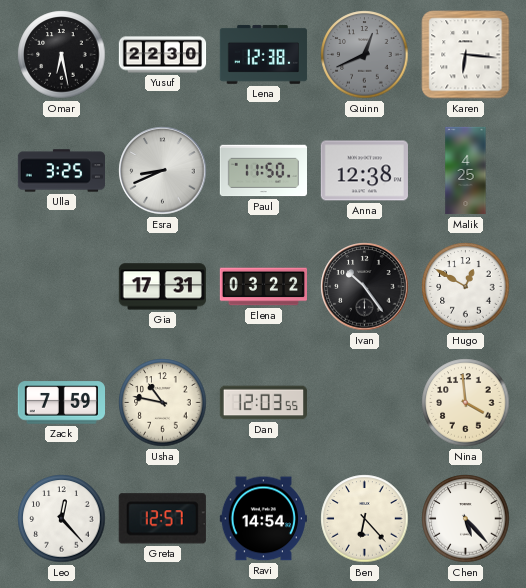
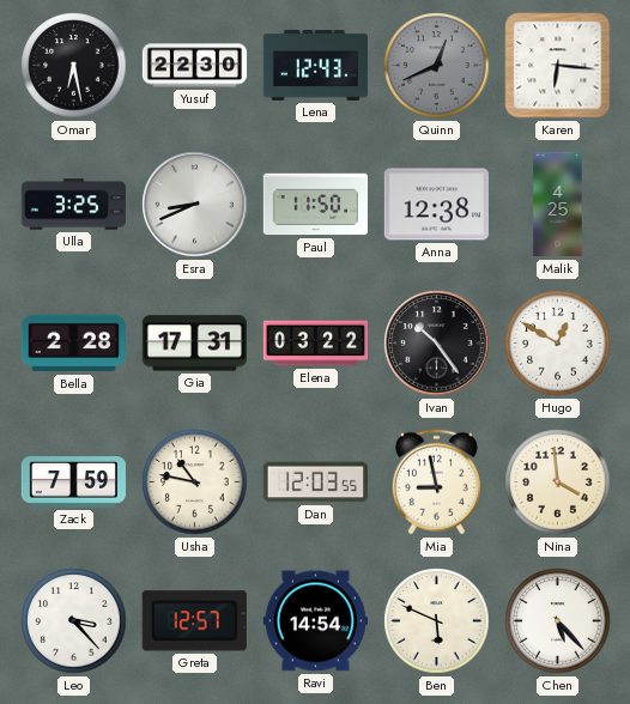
Lena: 12:38 -> 12:43 (315, 65)
Bella: none -> 2:28 (73, 344)
Mia: none -> 8:58 (436, 483)
Leo: 12:23 -> 3:23 (74, 621)
Ben: 6:23 -> 5:49 (437, 621)
